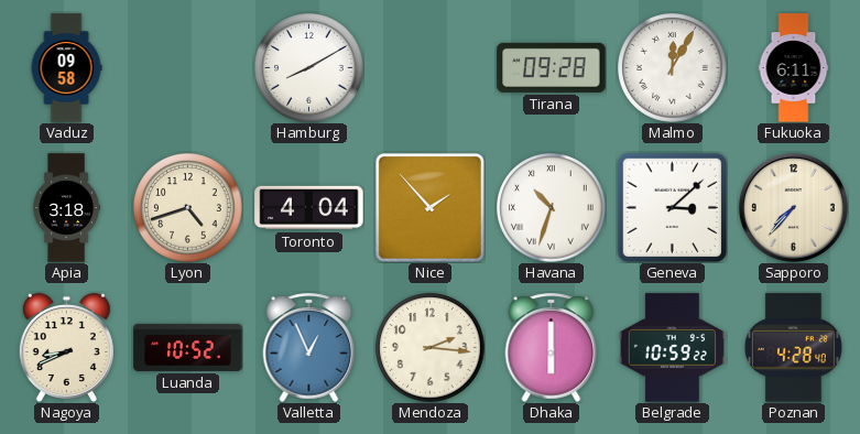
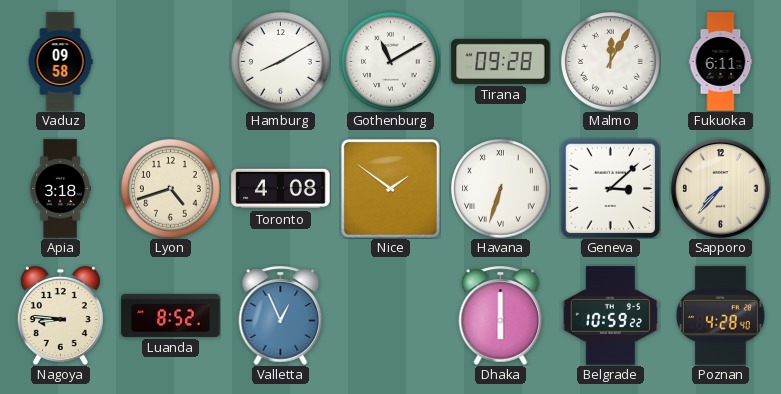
Gothenburg: none -> 11:10 (391, 62)
Toronto: 4:04 -> 4:08 (281, 189)
Nice: 1:53 -> 1:51 (390, 188)
Havana: 10:33 -> 6:33 (501, 189)
Nagoya: 8:41 -> 8:46 (60, 315)
Luanda: 10:52 -> 8:52 (171, 315)
Mendoza: 2:16 -> none (431, 348)
